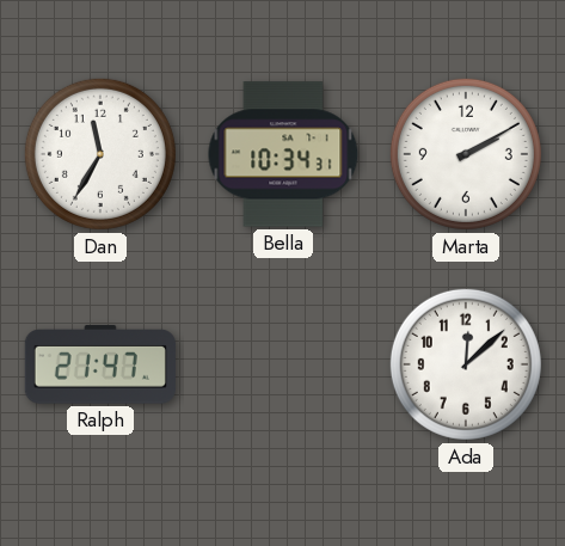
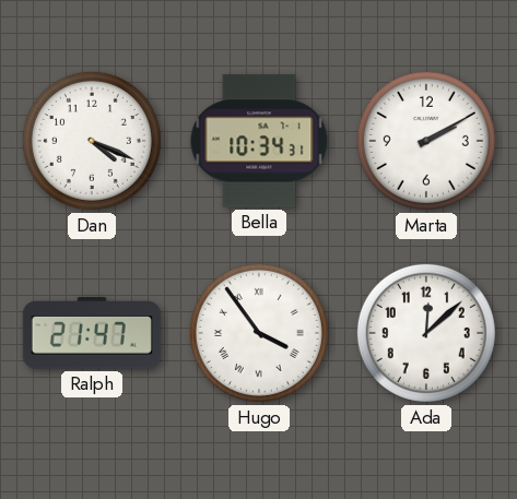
Dan: 11:35 -> 4:19 (92, 141)
Hugo: none -> 3:54 (259, 333)
